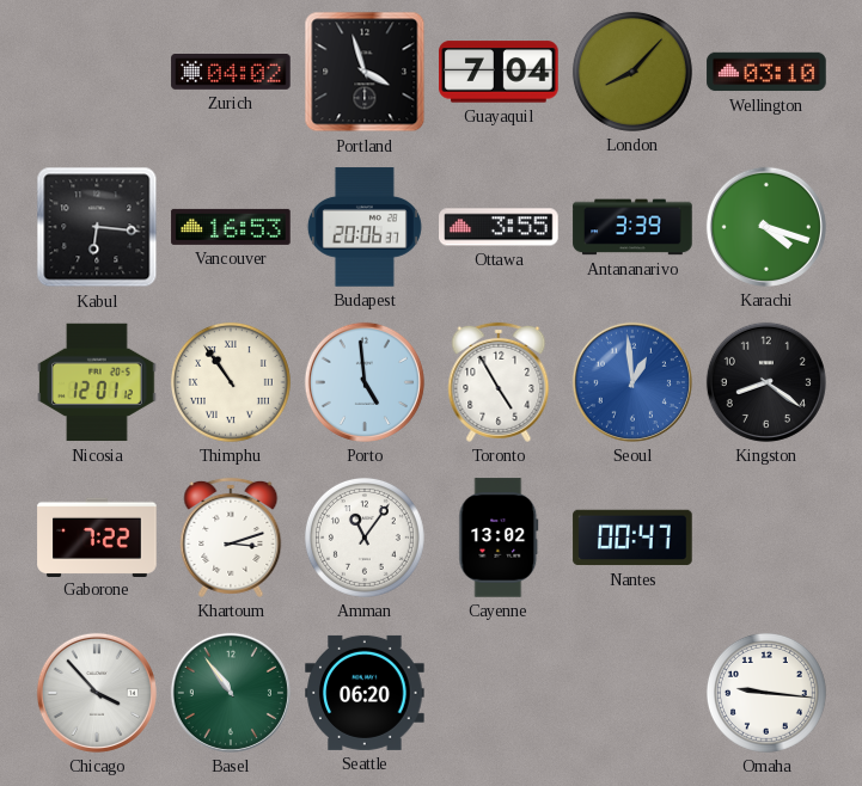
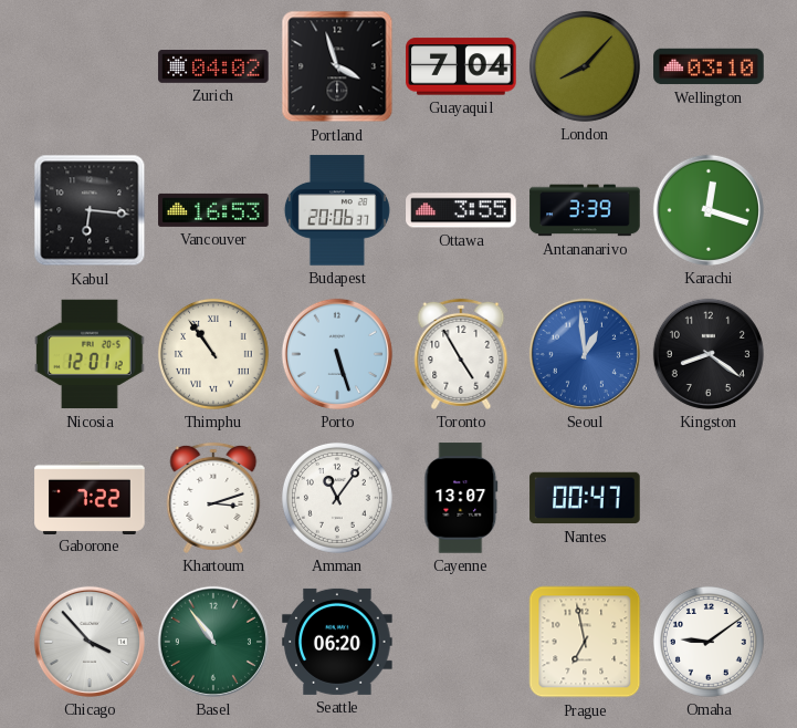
Karachi: 4:18 -> 12:18 (709, 210)
Porto: 4:59 -> 5:27 (337, 354)
Cayenne: 13:02 -> 13:07 (461, 498)
Prague: none -> 6:58 (585, 642)
Omaha: 9:16 -> 9:09 (709, 642)
